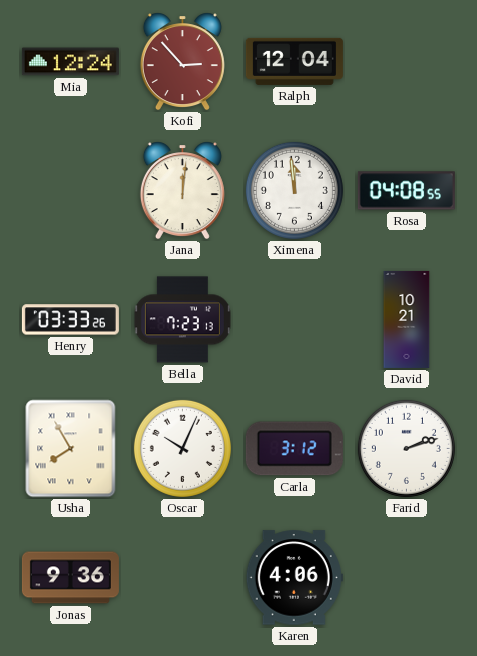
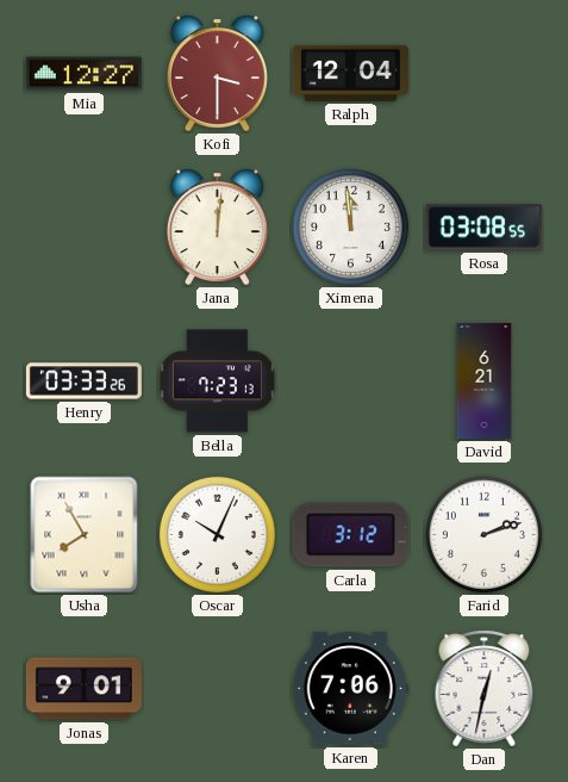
Mia: 12:24 -> 12:27 (83, 74)
Kofi: 2:53 -> 3:30 (217, 74)
Rosa: 04:08 -> 03:08 (483, 228)
David: 10:21 -> 6:21 (485, 380)
Jonas: 9:36 -> 9:01 (83, 689)
Karen: 4:06 -> 7:06 (350, 689)
Dan: none -> 12:32 (485, 689)
